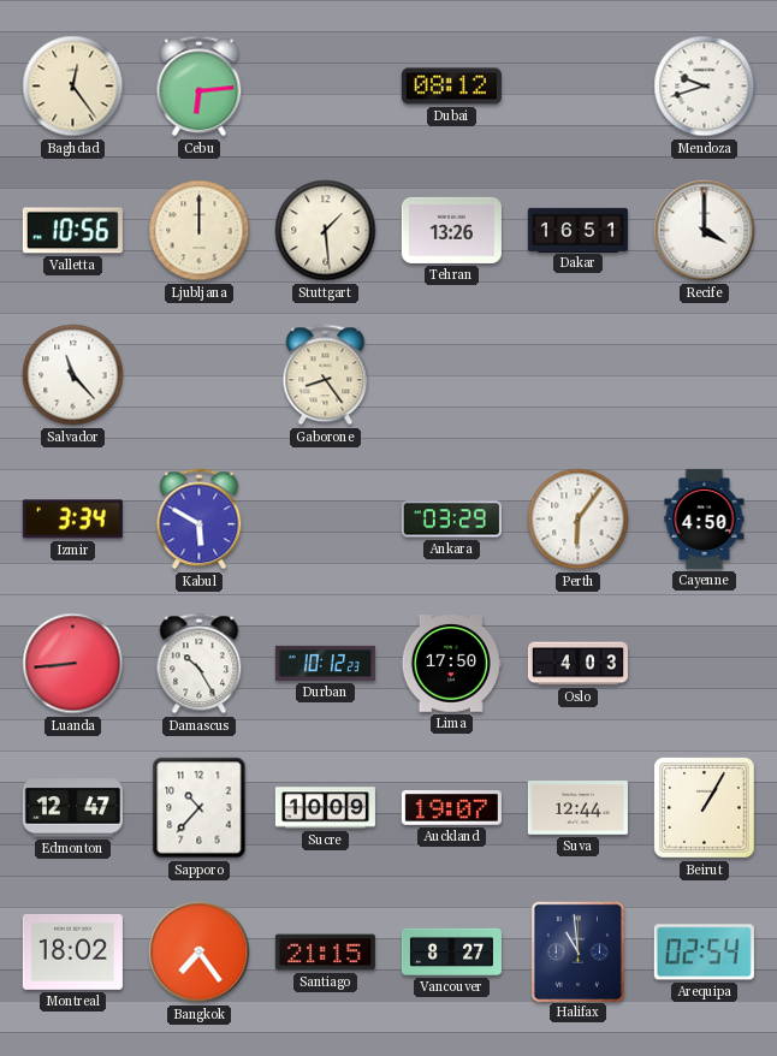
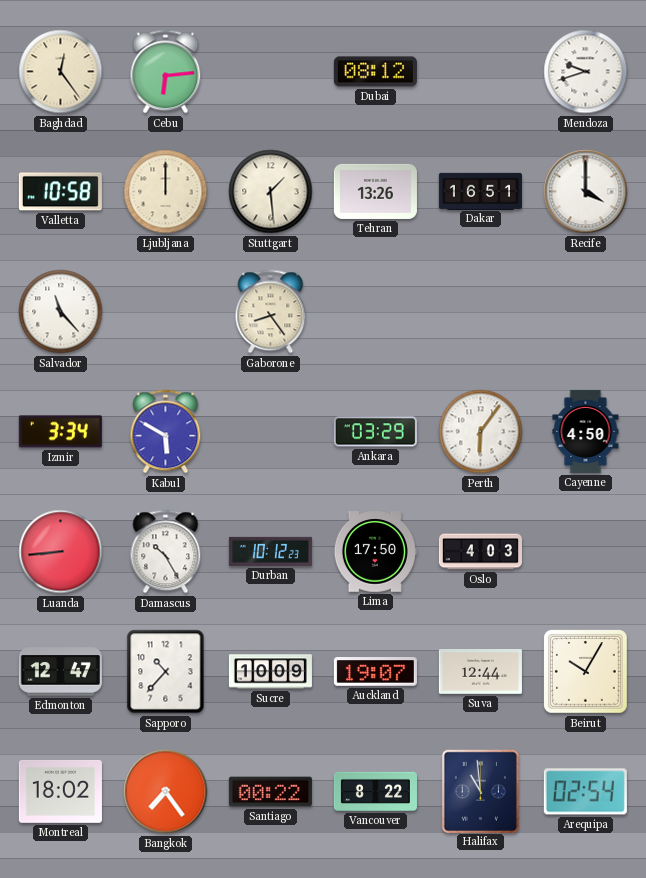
Valletta: 10:56 -> 10:58 (60, 192)
Beirut: 1:05 -> 10:05 (586, 672)
Santiago: 21:15 -> 00:22 (270, 792)
Vancouver: 8:27 -> 8:22 (375, 791)
